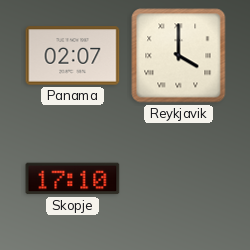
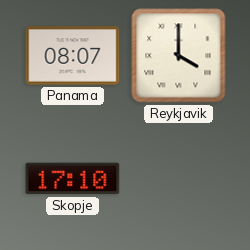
Panama: 02:07 -> 08:07 (73, 56)
